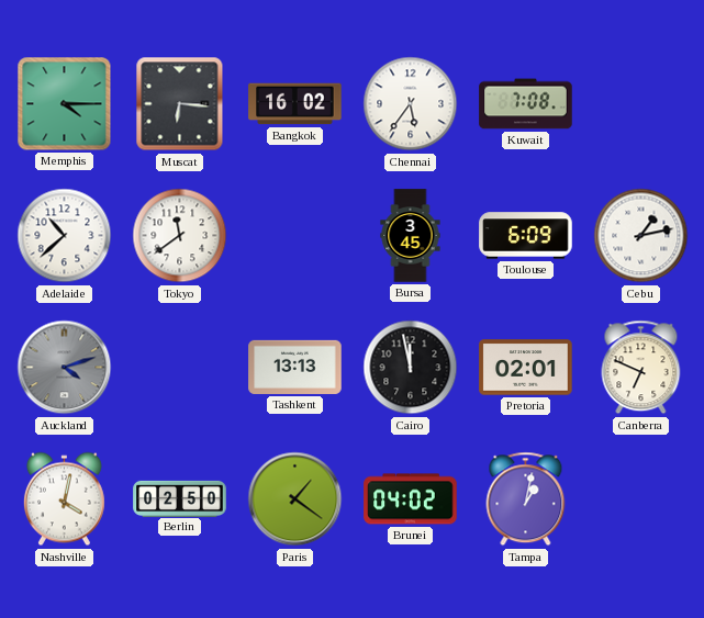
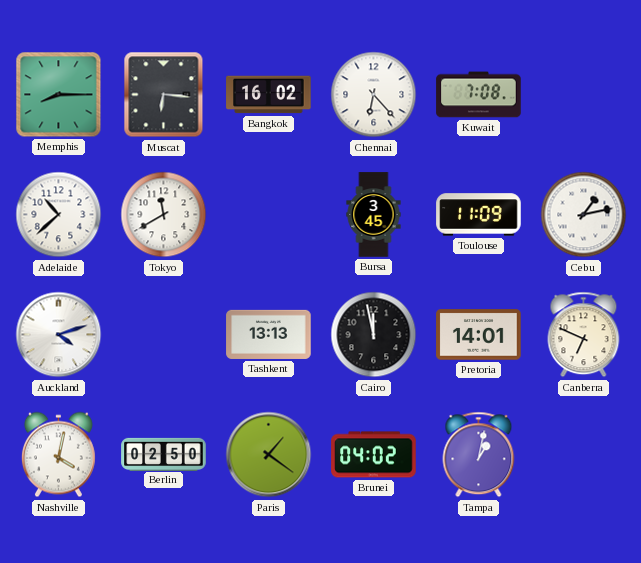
Memphis: 4:15 -> 8:15 (59, 95)
Chennai: 5:36 -> 6:23 (374, 95)
Tokyo: 11:39 -> 11:40 (164, 215)
Toulouse: 6:09 -> 11:09 (479, 215)
Auckland dial: grey -> white (59, 335)
Pretoria: 02:01 -> 14:01 (479, 335)
